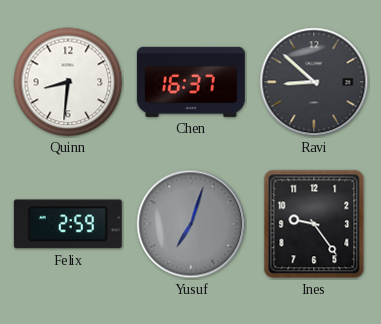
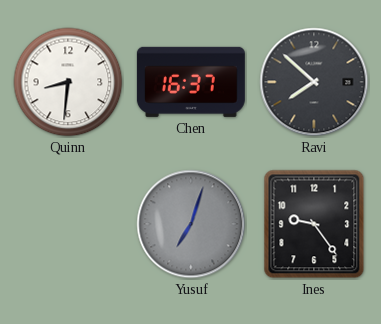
Ravi: 8:52 -> 7:52 (314, 82)
Felix: 2:59 -> none (68, 224)
